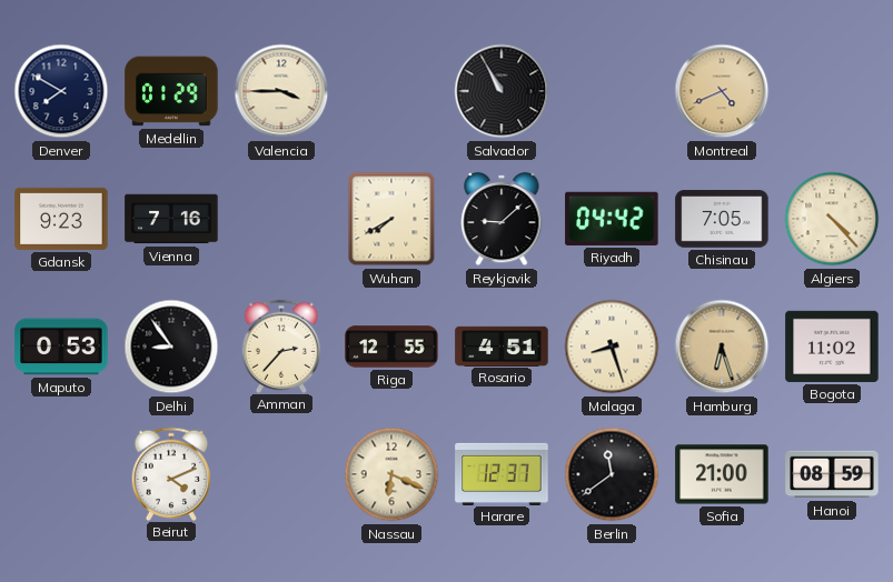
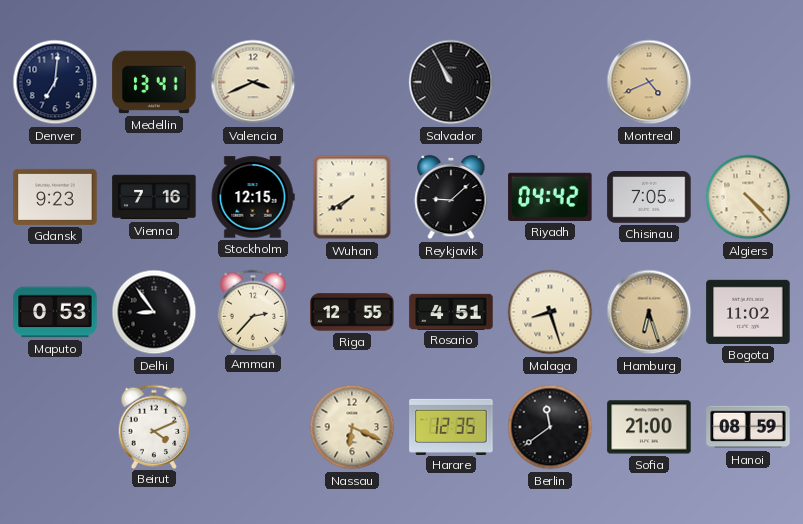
Denver: 7:50 -> 7:01 (55, 82)
Medellin: 01:29 -> 13:41 (154, 82)
Valencia: 3:45 -> 3:41 (253, 82)
Stockholm: none -> 12:15 (253, 197)
Harare: 12:37 -> 12:35 (451, 426)
